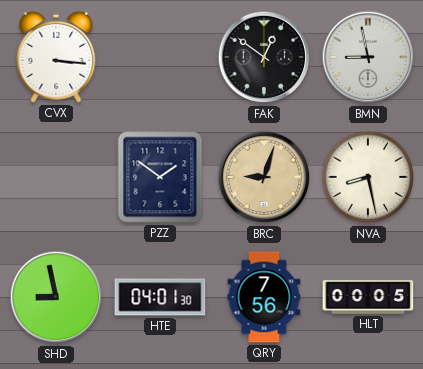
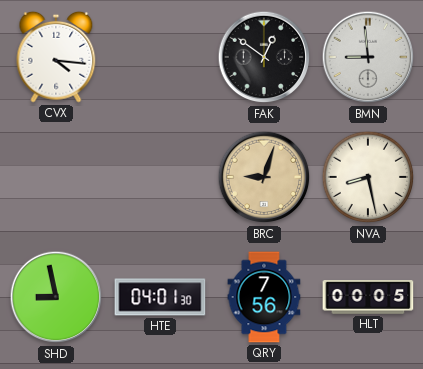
CVX: 3:16 -> 4:16 (56, 57)
BMN: 8:58 -> 8:59 (368, 57)
PZZ: 1:51 -> none (160, 177)
